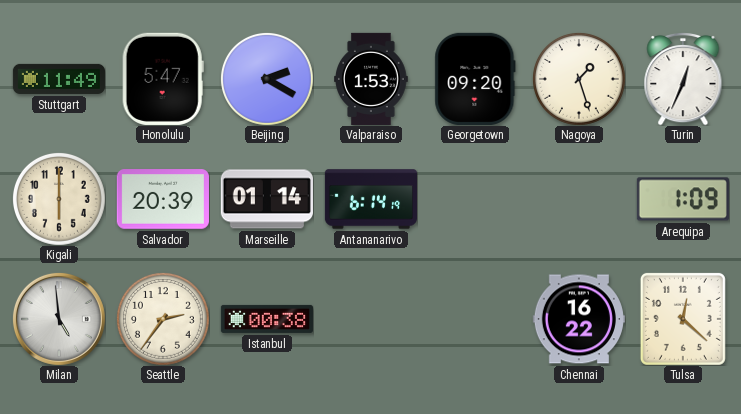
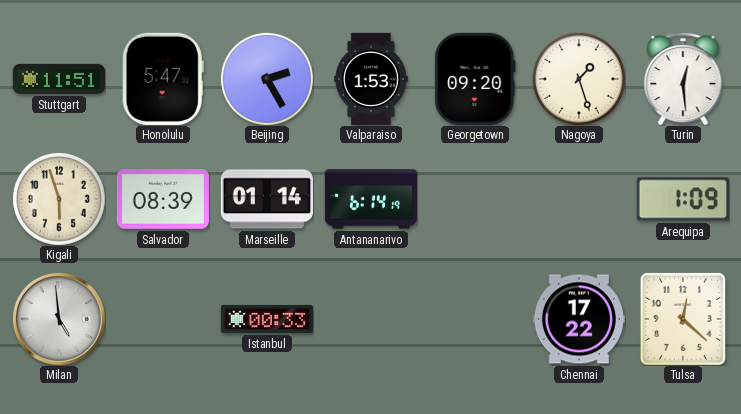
Stuttgart: 11:49 -> 11:51 (58, 79)
Beijing: 2:20 -> 2:25 (267, 79)
Turin: 12:34 -> 12:29 (683, 79)
Kigali: 6:00 -> 5:57 (59, 199)
Salvador: 20:39 -> 08:39 (163, 199)
Seattle: 2:36 -> none (163, 319)
Istanbul: 00:38 -> 00:33 (267, 319)
Chennai: 16:22 -> 17:22 (579, 319)
